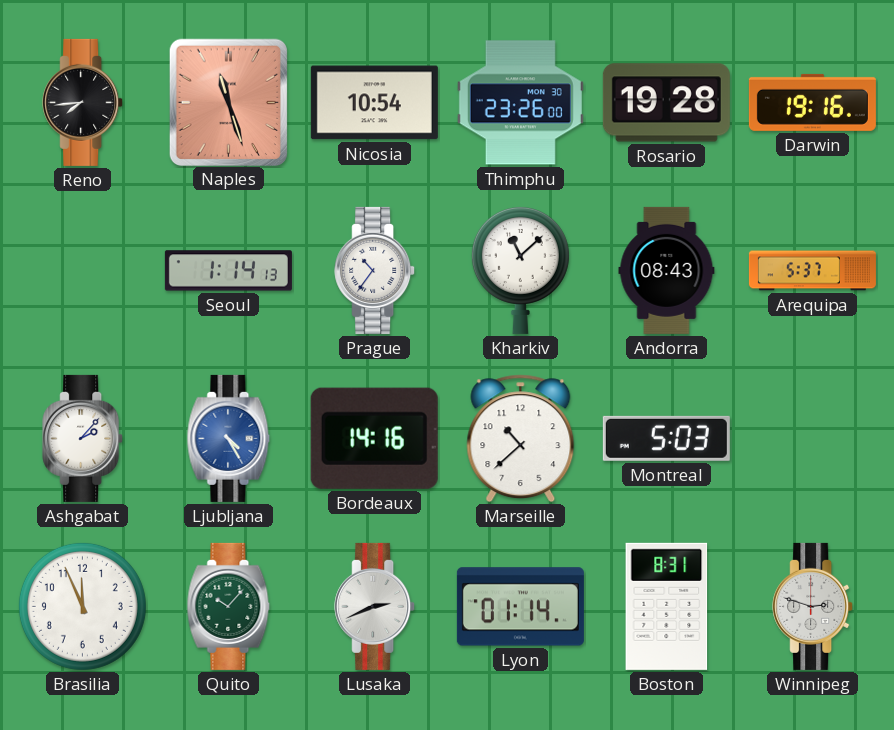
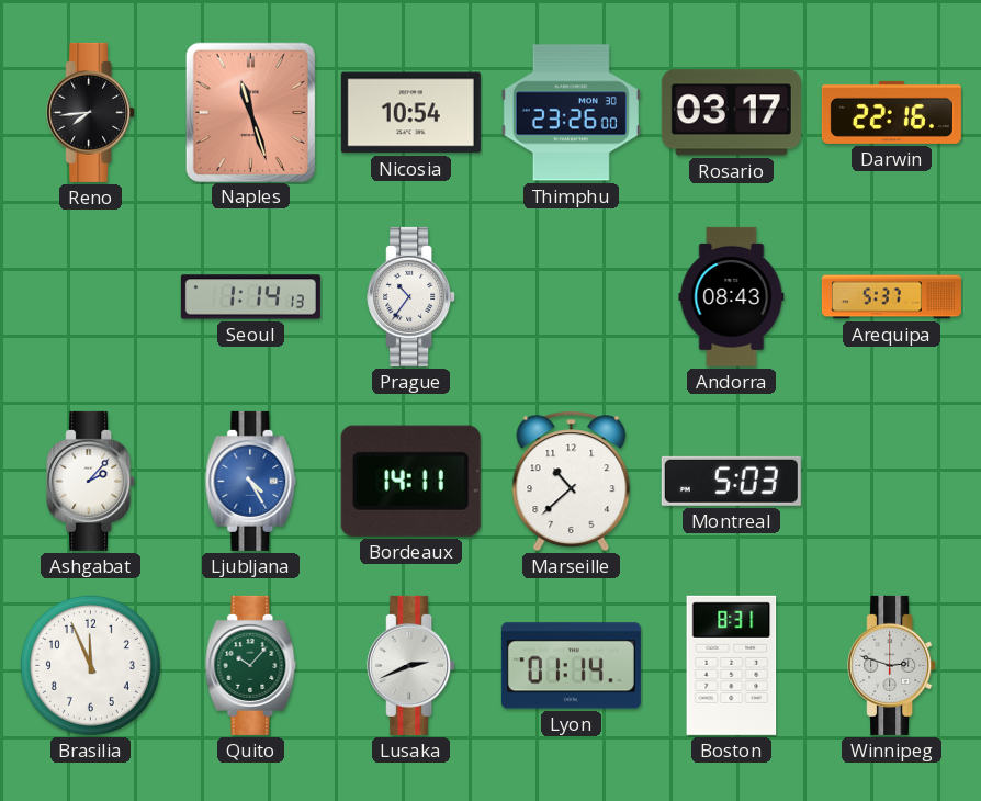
Rosario: 19:28 -> 03:17 (731, 113)
Darwin: 19:16 -> 22:16 (891, 112)
Kharkiv: 11:08 -> none (520, 270)
Bordeaux: 14:16 -> 14:11 (410, 481)
